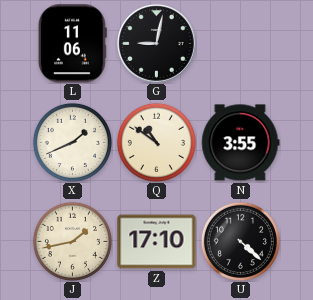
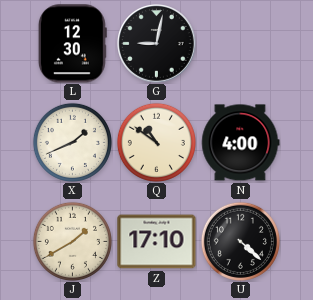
L: 11:06 -> 12:30 (72, 44)
N: 3:55 -> 4:00 (241, 143)
J: 1:43 -> 1:40 (72, 241)
